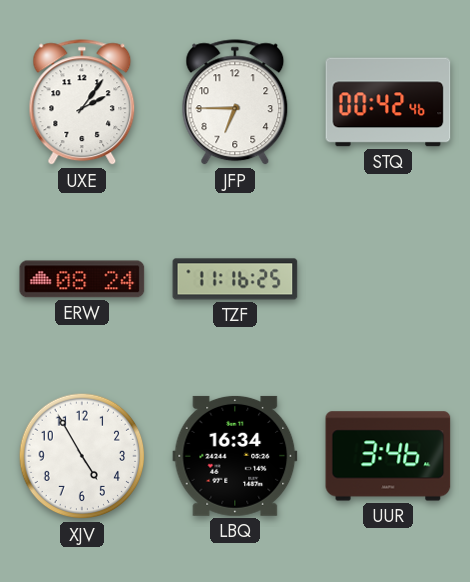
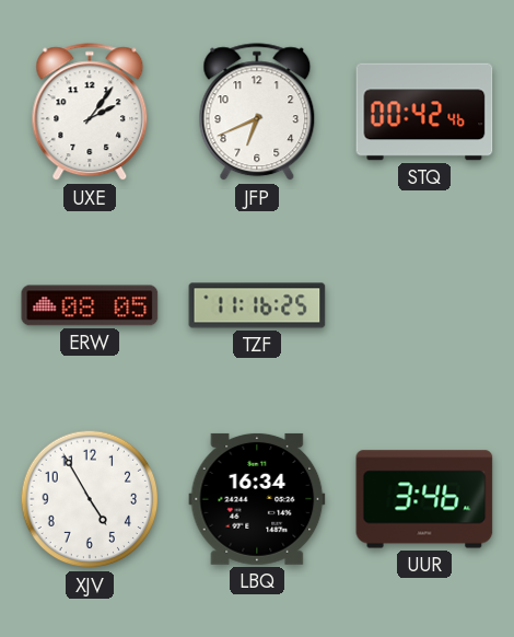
JFP: 6:45 -> 6:41 (257, 113)
ERW: 08:24 -> 08:05 (90, 305)
